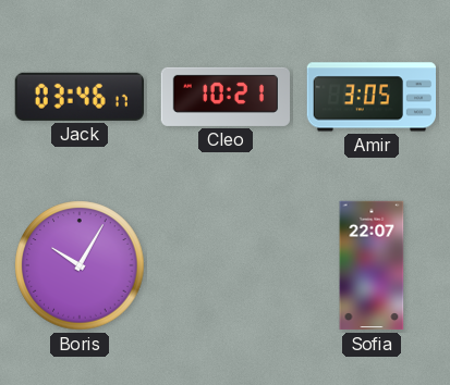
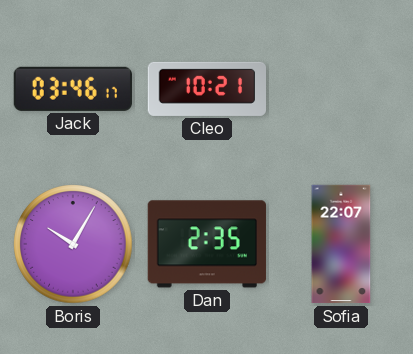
Amir: 3:05 -> none (370, 97)
Dan: none -> 2:35 (207, 244)
